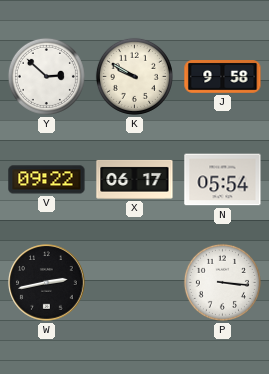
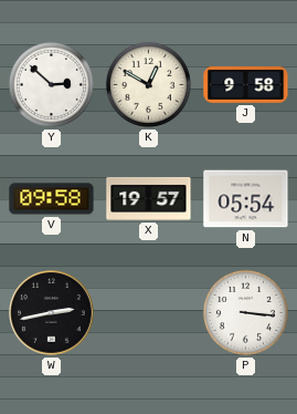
K: 9:50 -> 12:50 (148, 84)
V: 09:22 -> 09:58 (52, 199)
X: 06:17 -> 19:57 (149, 198)
